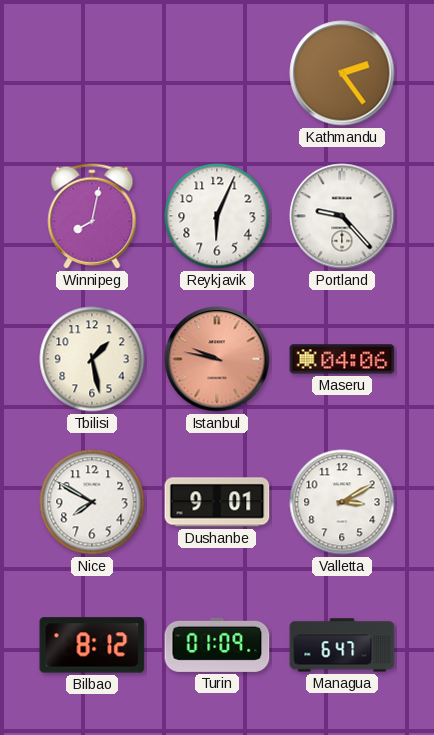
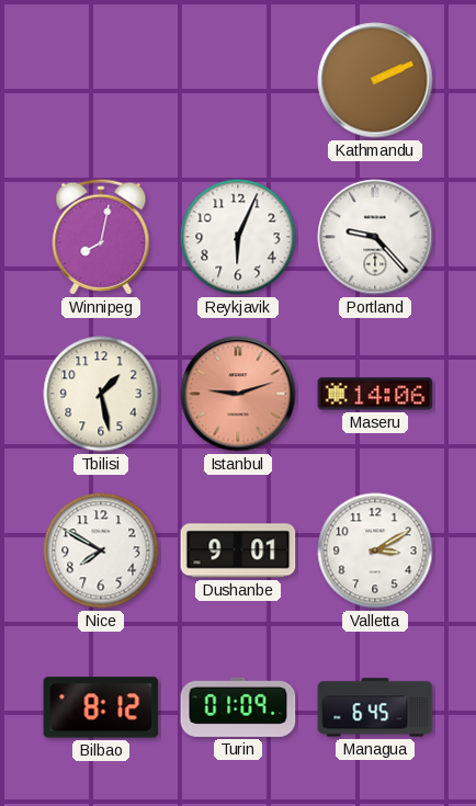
Kathmandu: 2:24 -> 2:11 (375, 80)
Istanbul: 9:47 -> 9:12 (238, 394)
Maseru: 04:06 -> 14:06 (375, 394)
Managua: 6:47 -> 6:45 (375, 707)
